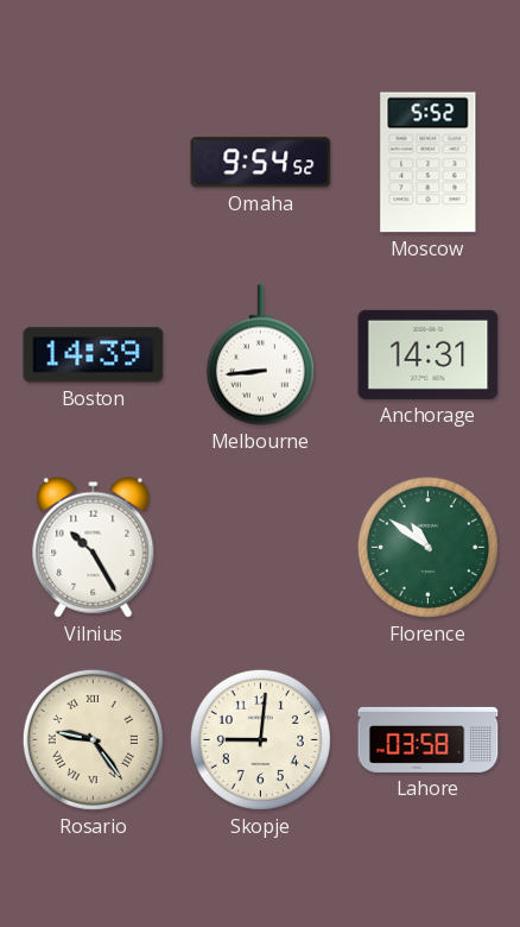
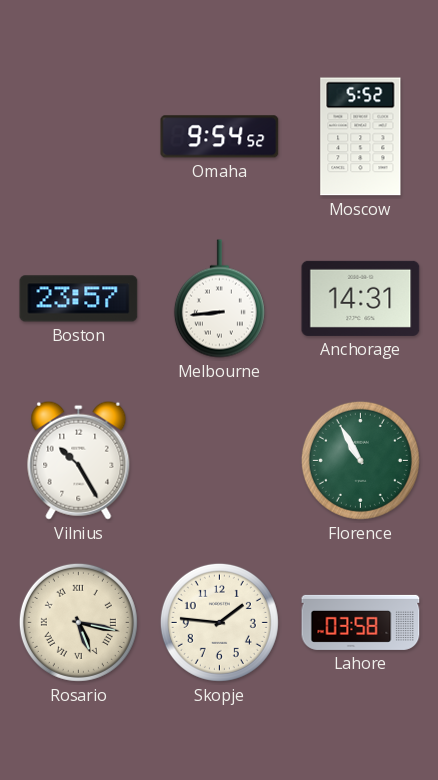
Boston: 14:39 -> 23:57 (79, 299)
Florence: 10:51 -> 10:55 (360, 460)
Rosario: 9:24 -> 5:17 (78, 622)
Skopje: 9:01 -> 1:46 (219, 622)
